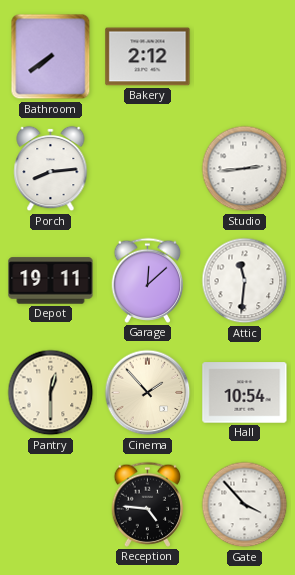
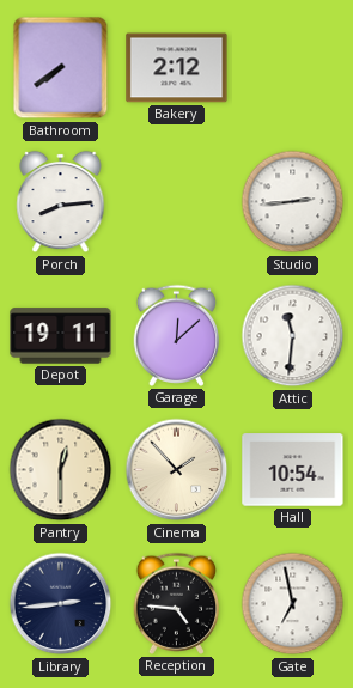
Library: none -> 2:44 (61, 604)
Gate: 3:53 -> 6:58 (293, 604)
